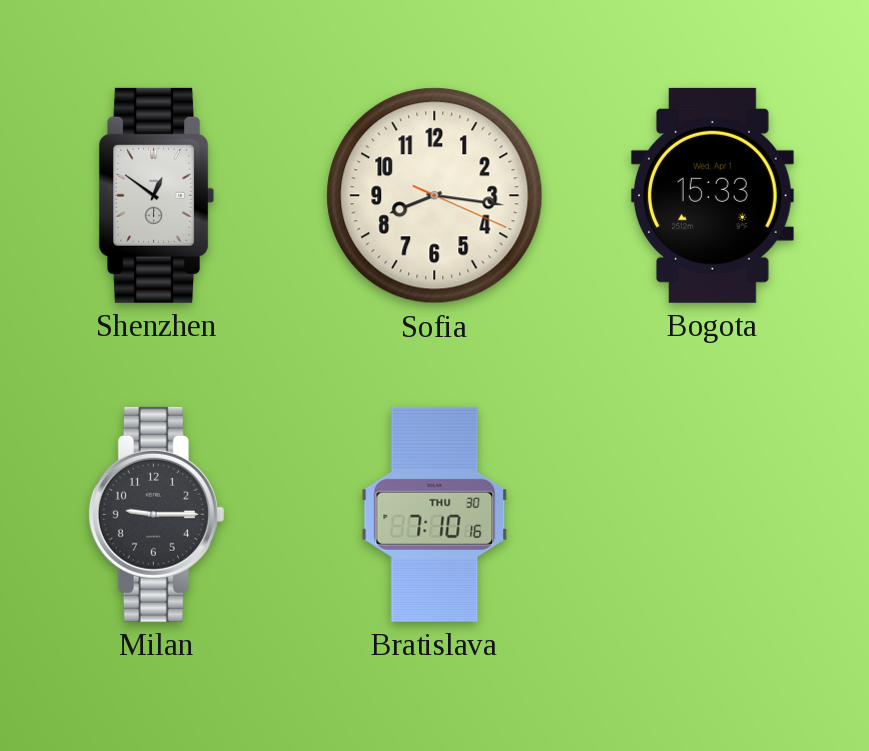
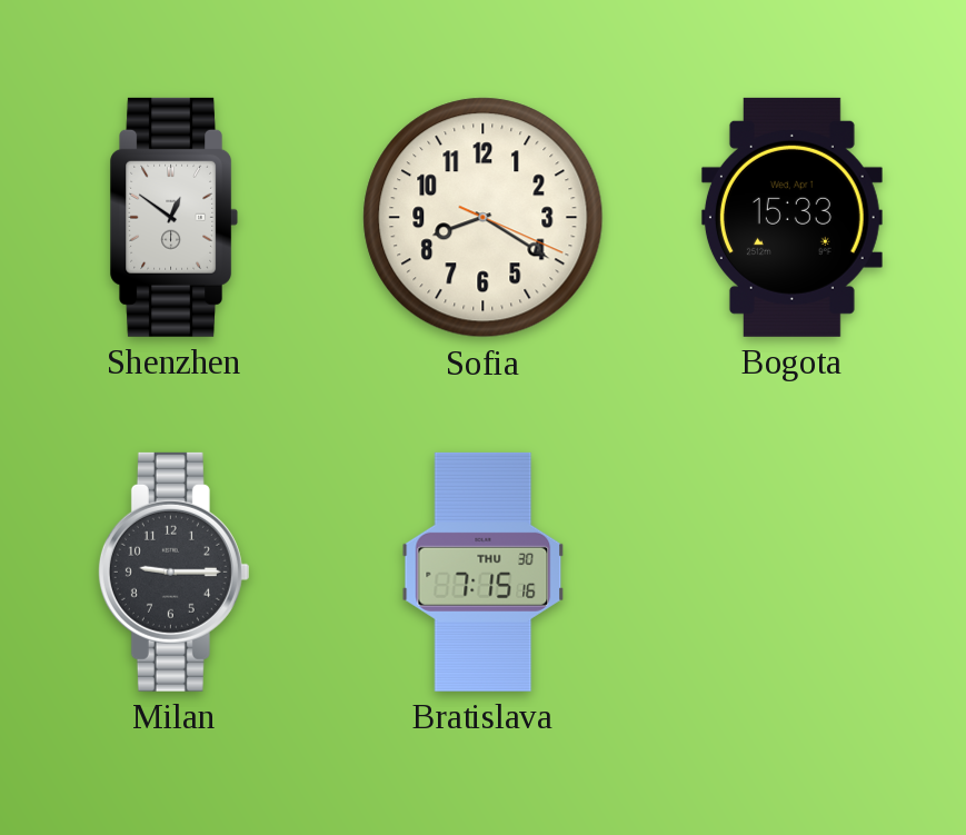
Sofia: 8:16 -> 8:20 (484, 218)
Bratislava: 7:10 -> 7:15 (484, 571)
